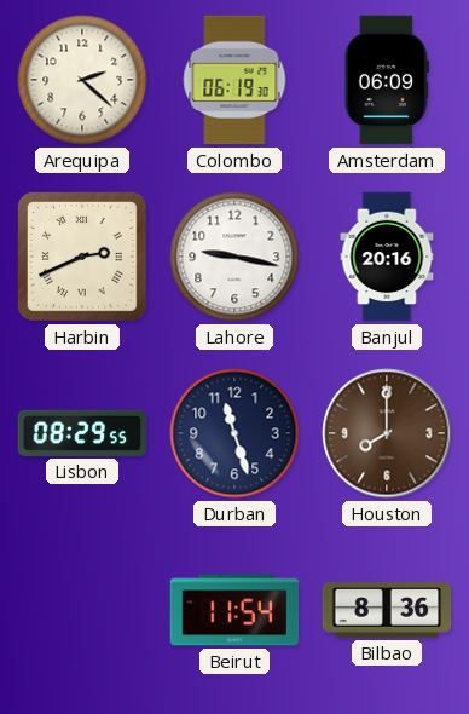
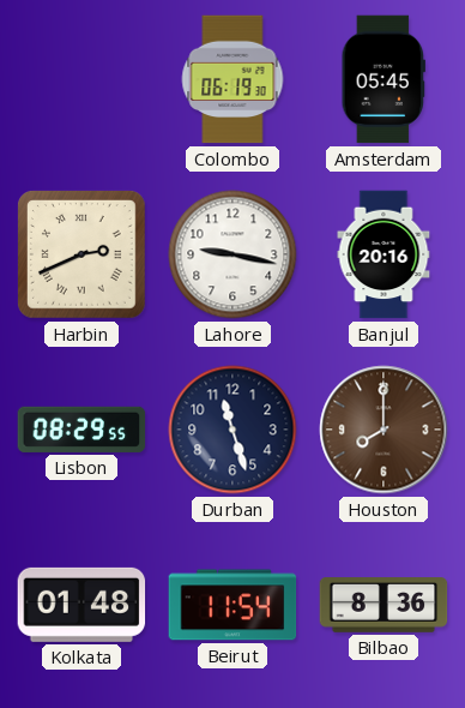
Arequipa: 2:22 -> none (82, 80)
Amsterdam: 06:09 -> 05:45 (382, 79)
Kolkata: none -> 01:48 (81, 605)
